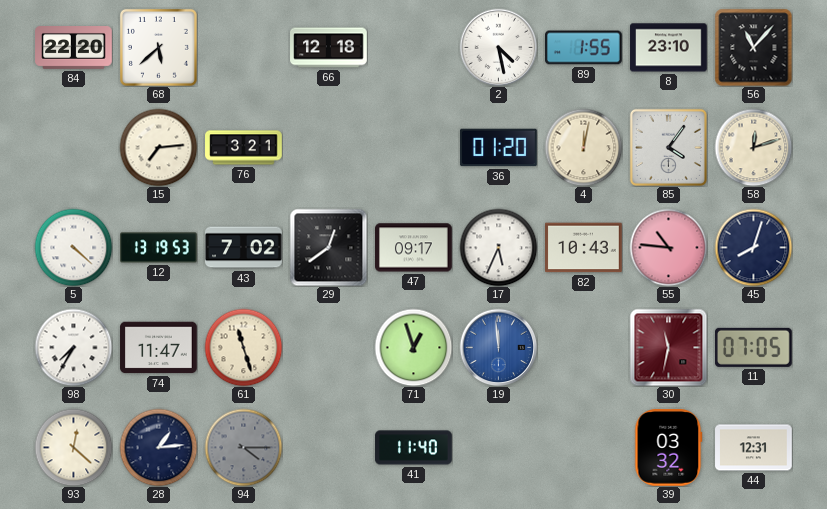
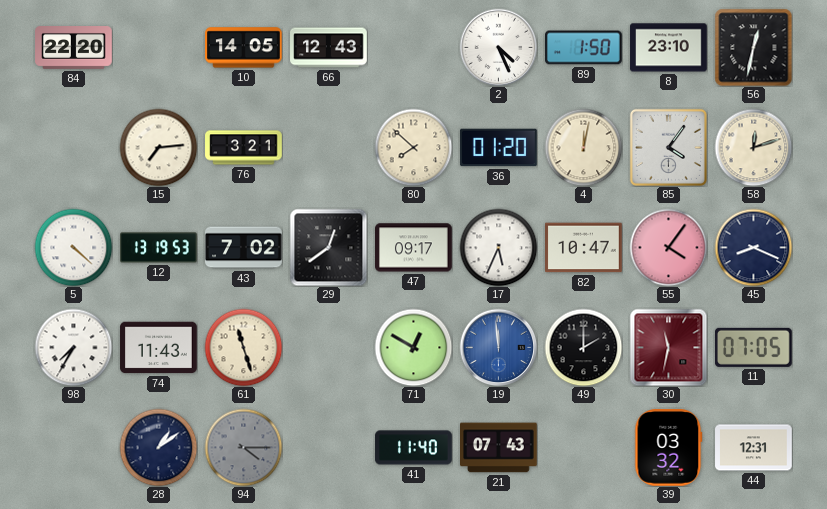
68: 5:38 -> none (158, 47)
10: none -> 14:05 (244, 48)
66: 12:18 -> 12:43 (329, 48)
2: 4:28 -> 4:26 (498, 47)
89: 1:55 -> 1:50 (584, 48)
56: 11:07 -> 12:32 (753, 47)
80: none -> 7:52 (413, 147)
82: 10:43 -> 10:47 (584, 248)
55: 10:46 -> 4:06 (668, 247)
45: 8:03 -> 8:19 (753, 247)
74: 11:47 -> 11:43 (159, 348)
71: 12:57 -> 12:50 (413, 347)
49: none -> 2:00 (583, 347)
93: 12:22 -> none (73, 447)
28: 1:14 -> 1:09 (158, 447)
21: none -> 07:43 (499, 448)
